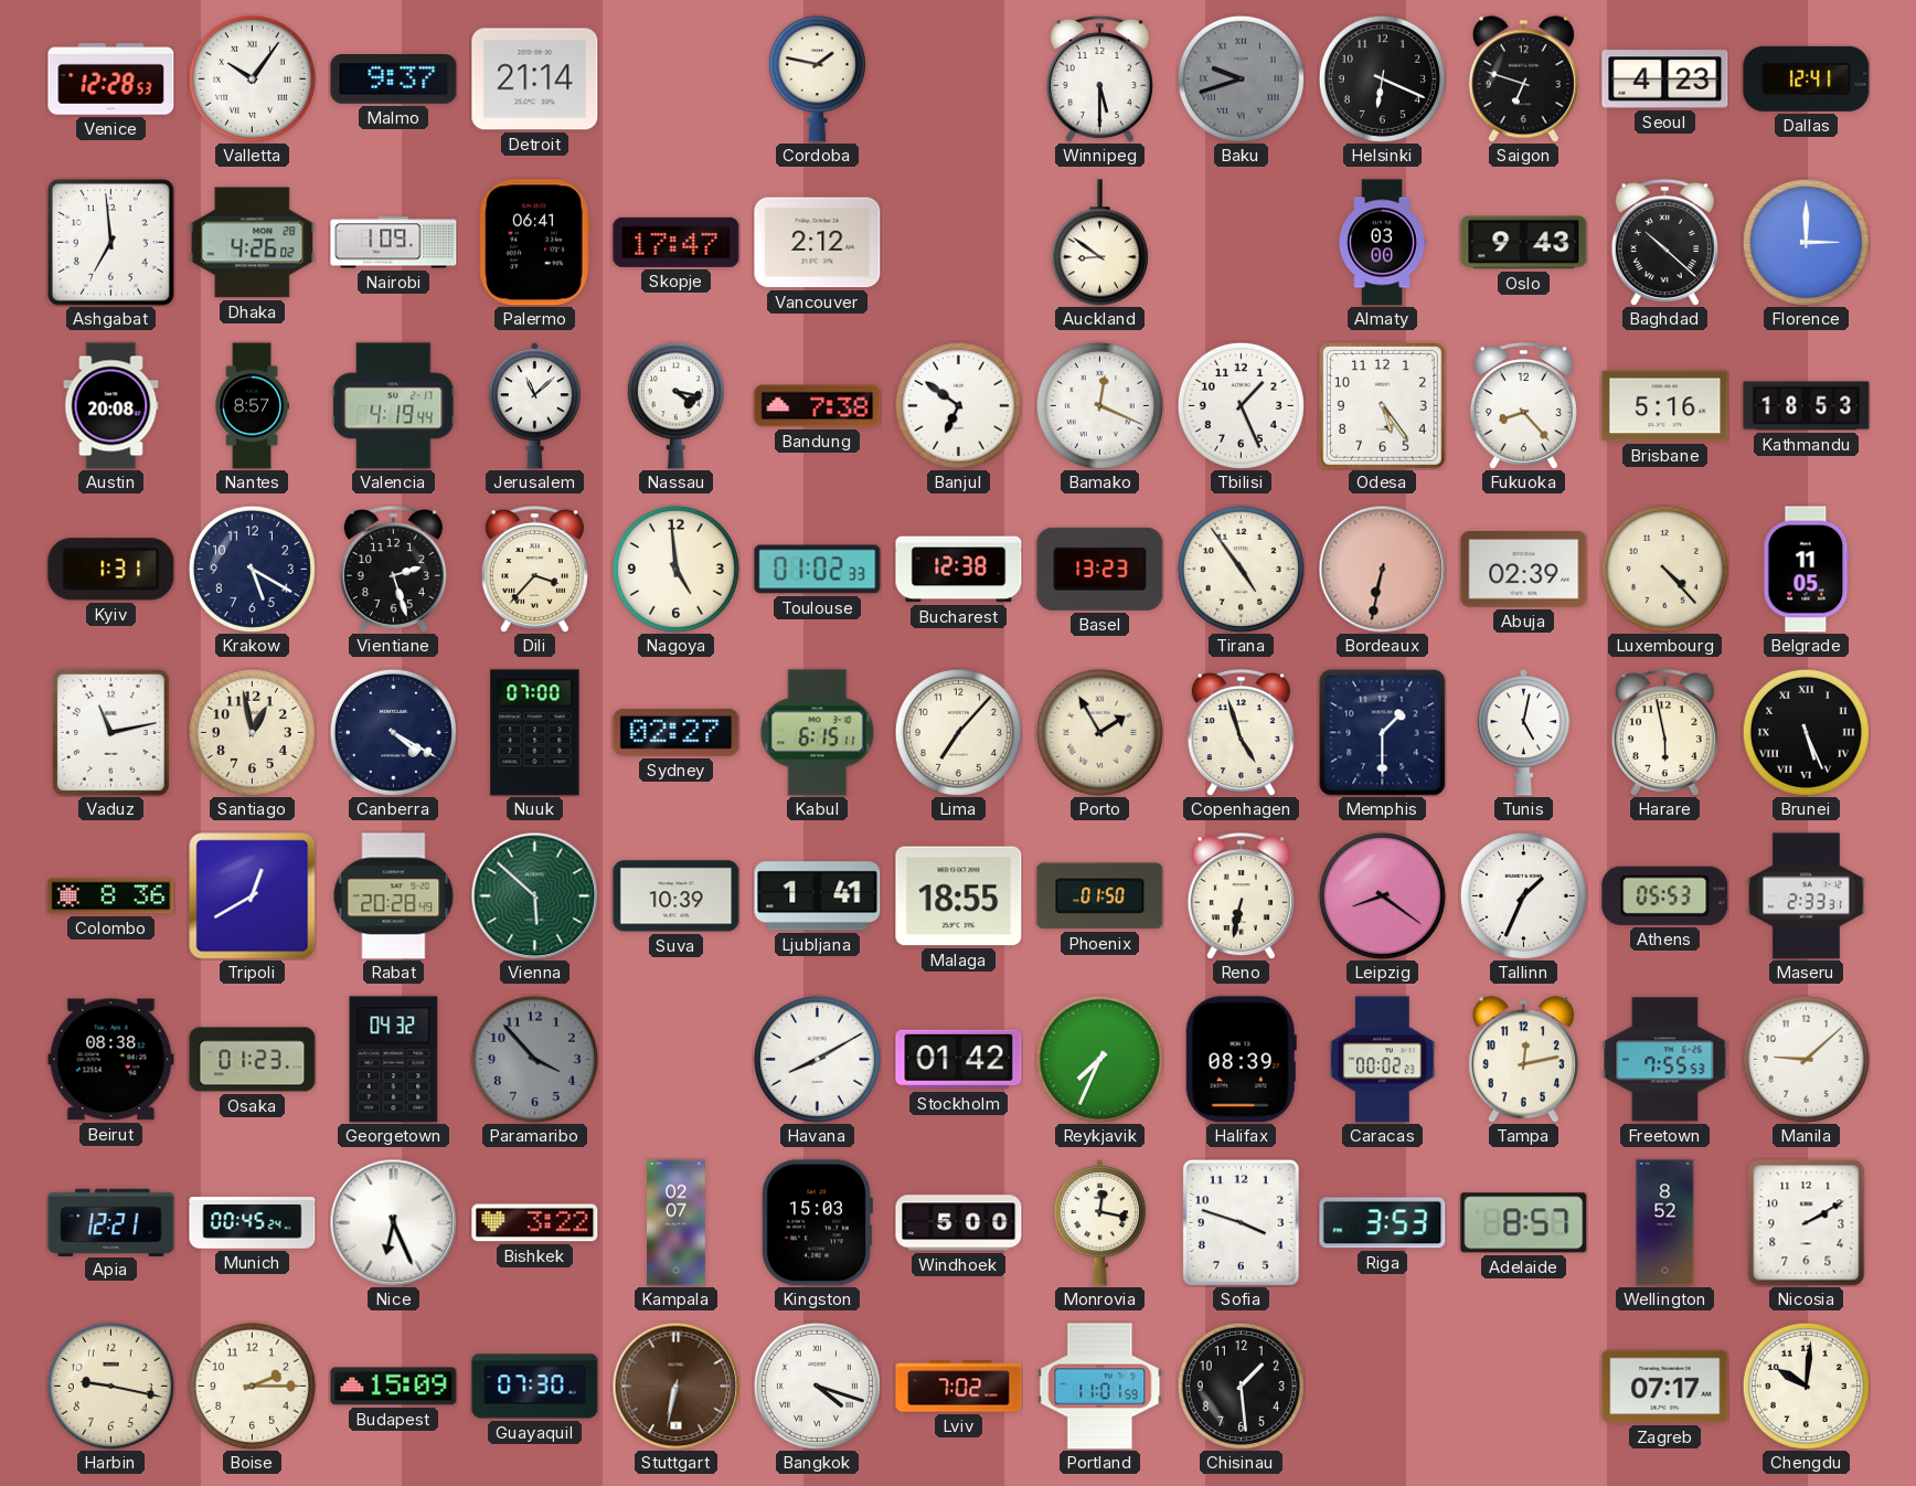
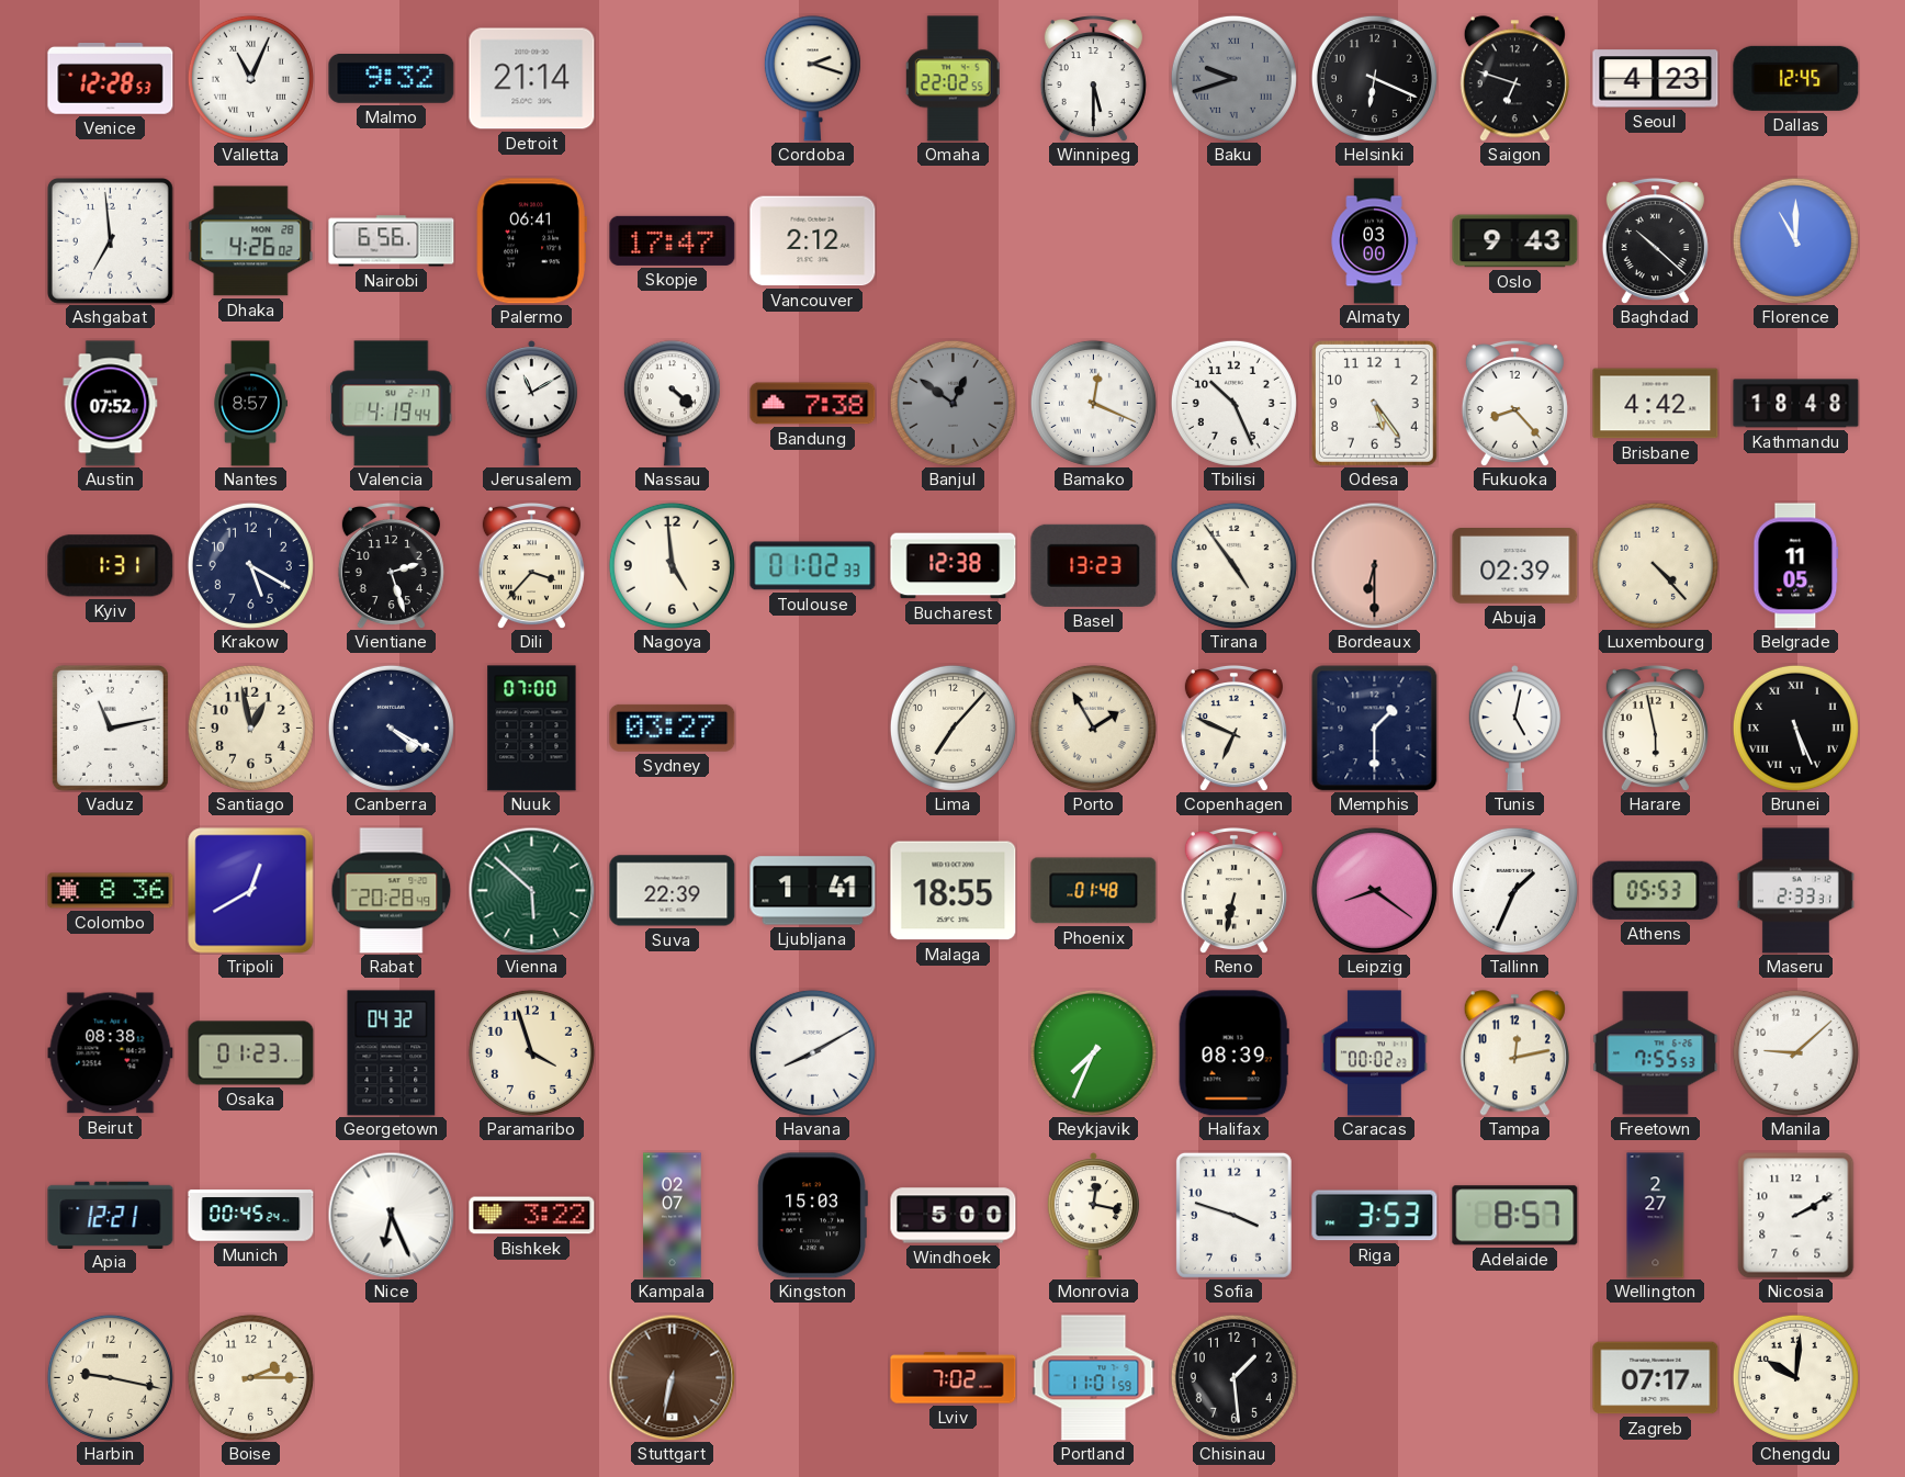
Valletta: 10:06 -> 11:04 (250, 78)
Malmo: 9:37 -> 9:32 (392, 79)
Cordoba: 1:47 -> 2:18 (812, 79)
Omaha: none -> 22:02 (952, 79)
Dallas: 12:41 -> 12:45 (1796, 78)
Nairobi: 1:09 -> 6:56 (392, 241)
Auckland: 8:51 -> none (1099, 243)
Florence: 3:00 -> 11:00 (1795, 240)
Austin: 20:08 -> 07:52 (111, 404)
Jerusalem: 11:08 -> 11:10 (531, 404)
Nassau: 4:17 -> 4:22 (672, 404)
Banjul: 6:51 -> 12:51 (952, 403)
Banjul dial: white -> grey (952, 403)
Tbilisi: 1:26 -> 10:26 (1233, 403)
Brisbane: 5:16 -> 4:42 (1656, 404)
Kathmandu: 18:53 -> 18:48 (1796, 404)
Bordeaux: 6:32 -> 6:30 (1374, 565)
Sydney: 02:27 -> 03:27 (673, 728)
Kabul: 6:15 -> none (818, 733)
Copenhagen: 4:57 -> 6:49 (1233, 728)
Suva: 10:39 -> 22:39 (673, 891)
Phoenix: 01:50 -> 01:48 (1094, 891)
Paramaribo: 3:53 -> 3:57 (531, 1052)
Paramaribo dial: grey -> cream (531, 1052)
Stockholm: 01:42 -> none (959, 1060)
Wellington: 8:52 -> 2:27 (1656, 1216)
Budapest: 15:09 -> none (394, 1387)
Guayaquil: 07:30 -> none (535, 1387)
Bangkok: 4:18 -> none (817, 1386)
